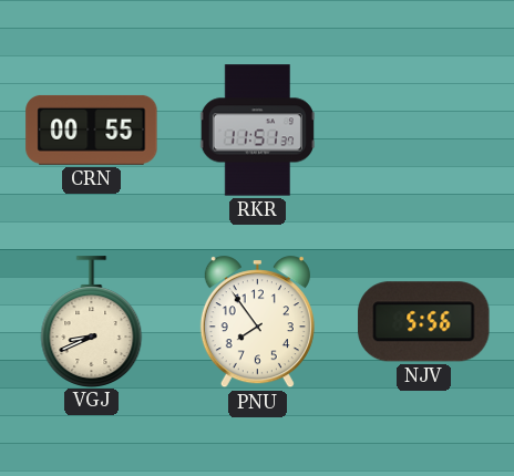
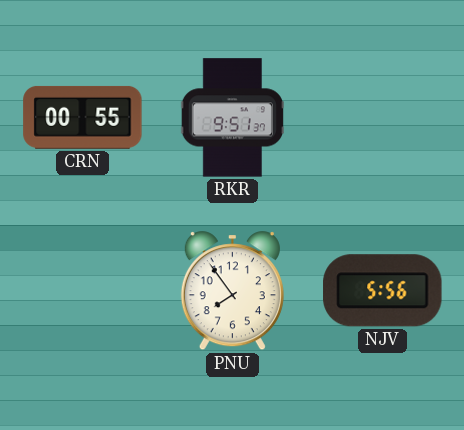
RKR: 11:51 -> 9:51 (232, 118)
VGJ: 8:41 -> none (92, 321)
